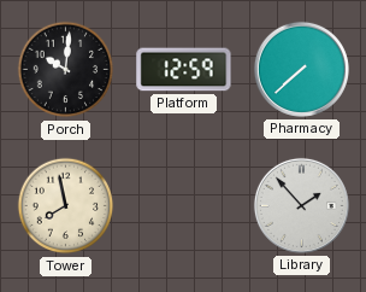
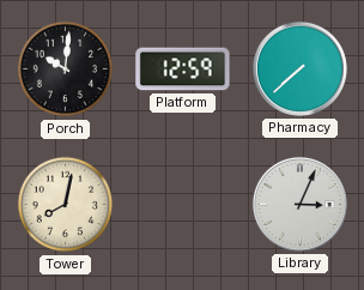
Tower: 7:58 -> 8:02 (66, 205)
Library: 1:53 -> 3:04 (299, 204)
